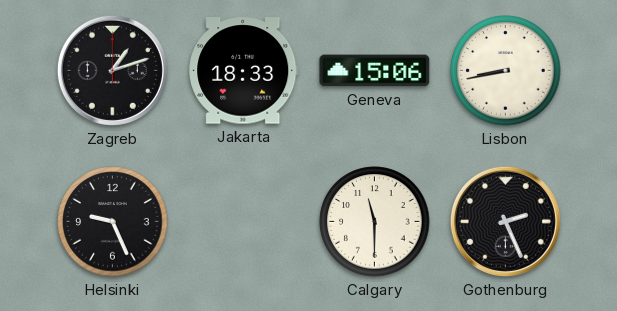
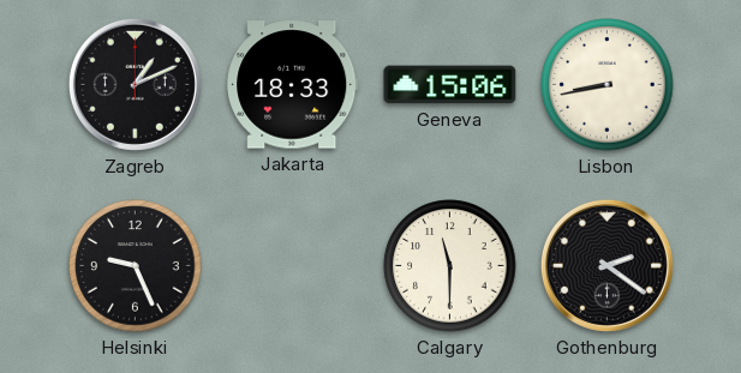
Zagreb: 1:12 -> 1:11 (135, 84)
Gothenburg: 2:26 -> 2:21 (606, 265)
